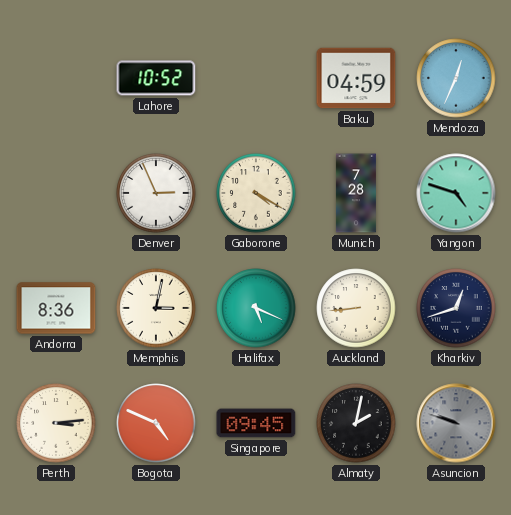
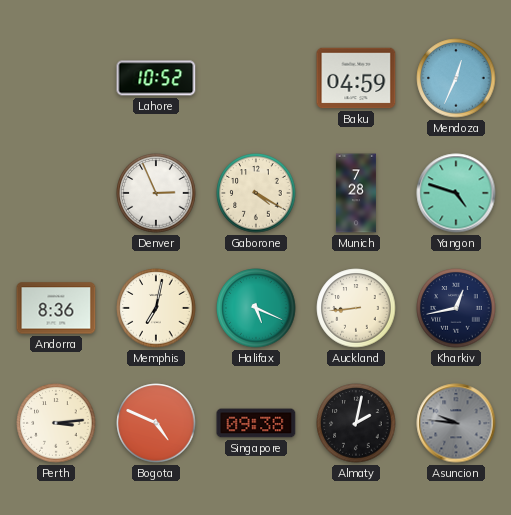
Memphis: 3:02 -> 7:02 (156, 308)
Kharkiv: 12:42 -> 12:43 (456, 308)
Singapore: 09:45 -> 09:38 (256, 423)
Asuncion: 9:48 -> 9:46 (456, 423)
